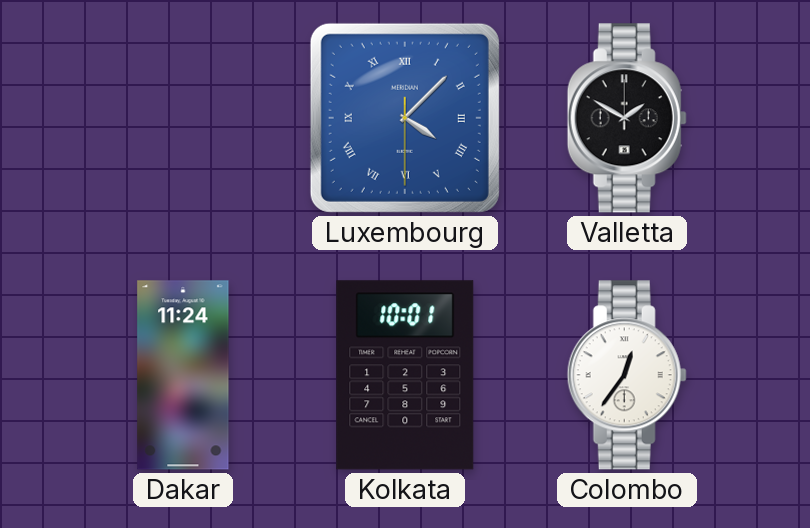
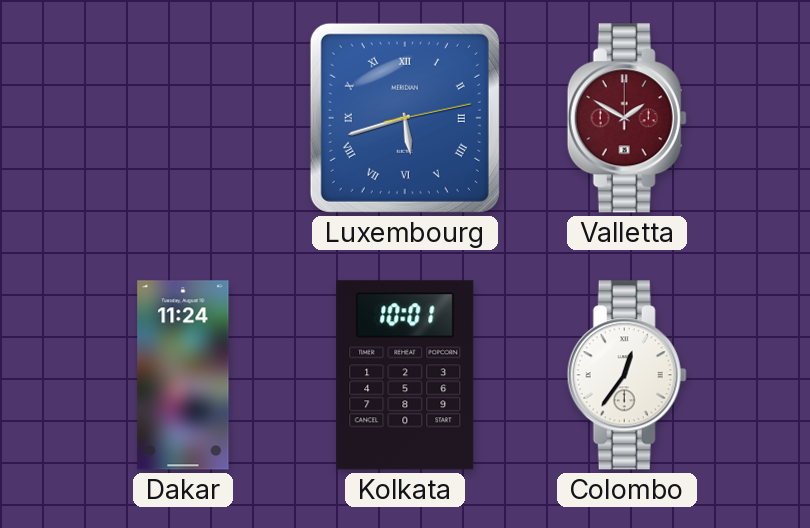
Luxembourg: 4:07 -> 5:42 (405, 118)
Valletta dial: black -> burgundy (627, 118)
